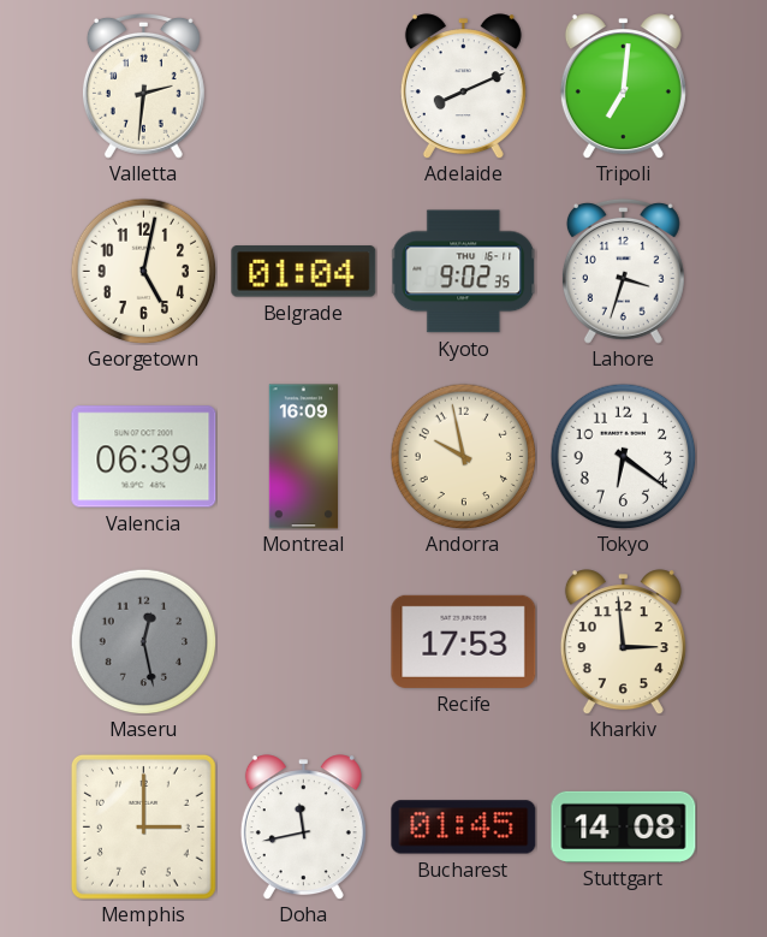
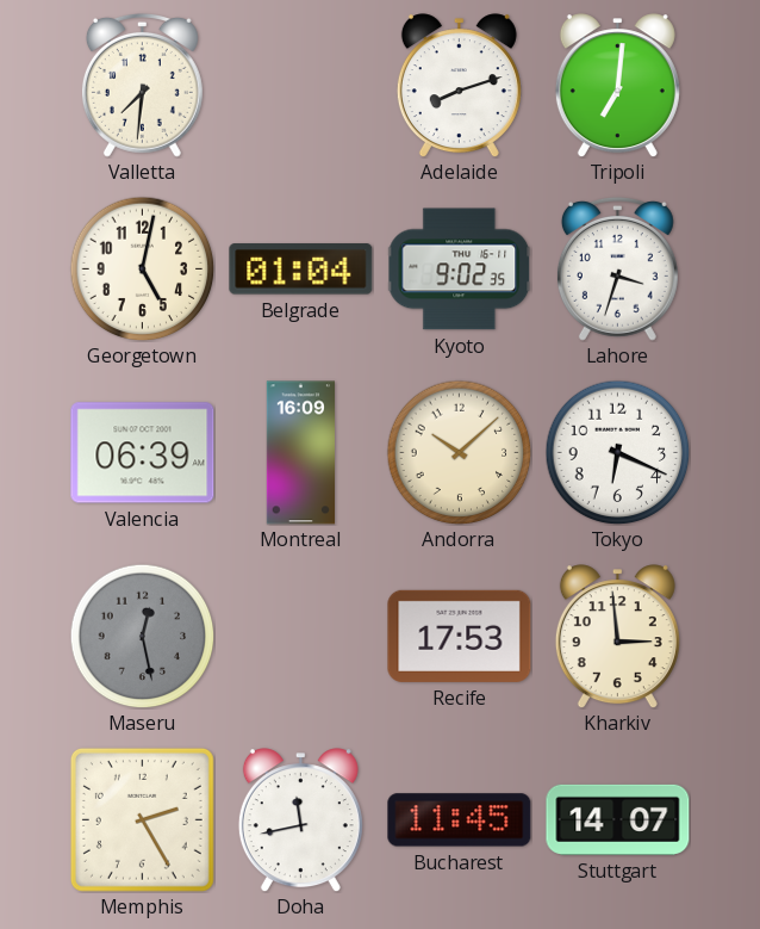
Valletta: 2:31 -> 7:31 (142, 85)
Adelaide: 8:11 -> 8:12 (459, 86)
Andorra: 9:58 -> 10:08 (459, 452)
Tokyo: 6:21 -> 6:19 (617, 452)
Memphis: 3:00 -> 2:25 (142, 819)
Bucharest: 01:45 -> 11:45 (460, 820)
Stuttgart: 14:08 -> 14:07 (618, 819)
